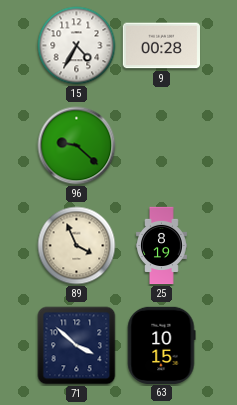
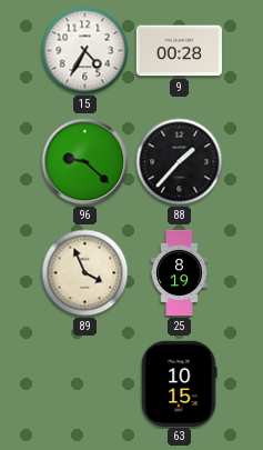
88: none -> 1:37 (180, 162)
71: 3:52 -> none (77, 346)
